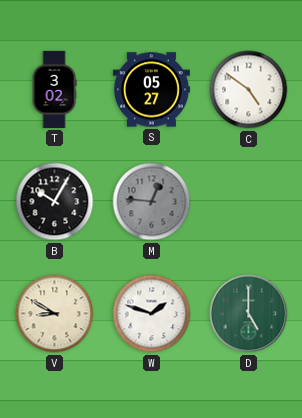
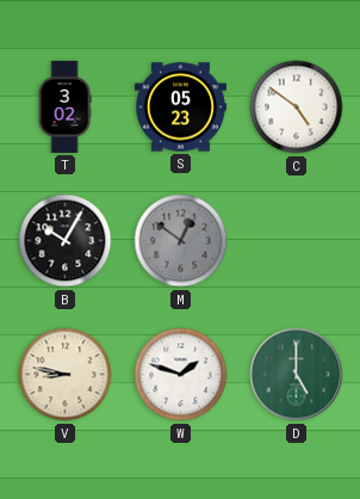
S: 05:27 -> 05:23 (180, 107)
M: 12:46 -> 12:51 (181, 241)
V: 8:50 -> 8:47 (66, 375)
